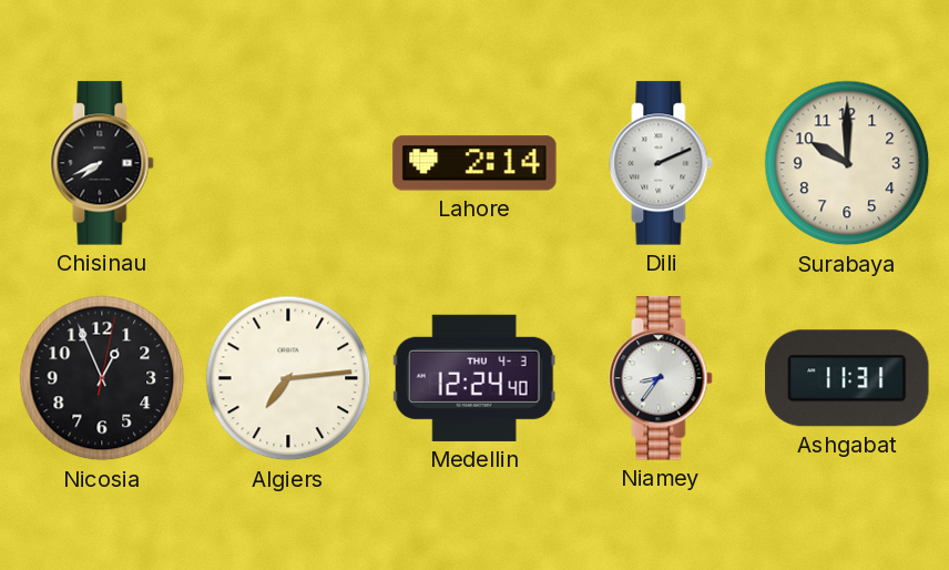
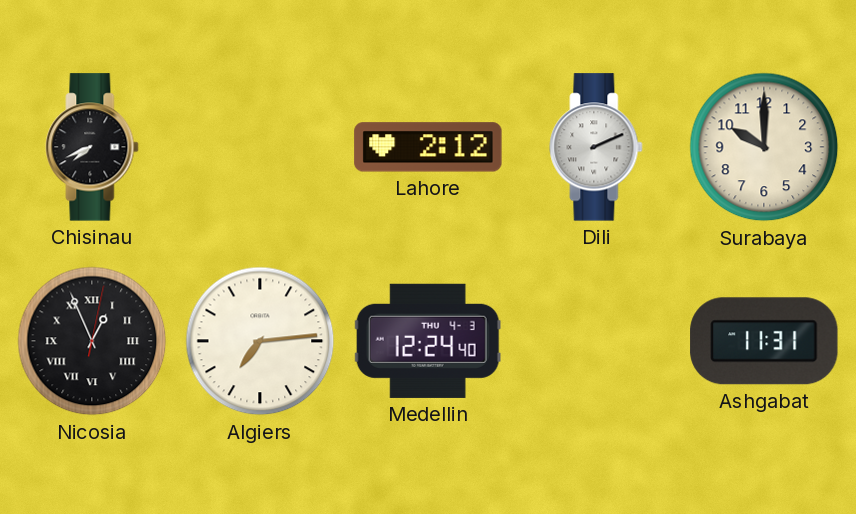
Lahore: 2:14 -> 2:12 (428, 147)
Nicosia numerals: Arabic -> Roman (92, 341)
Niamey: 8:36 -> none (661, 378)
